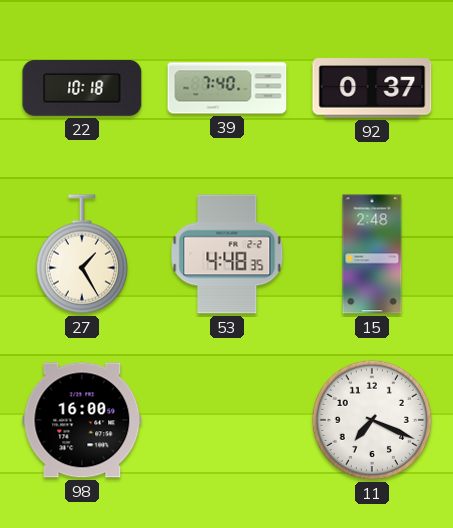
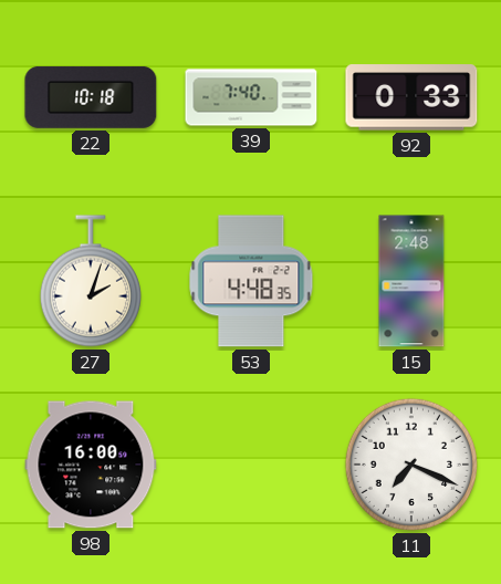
92: 0:37 -> 0:33 (411, 97)
27: 1:25 -> 2:03 (91, 281)
